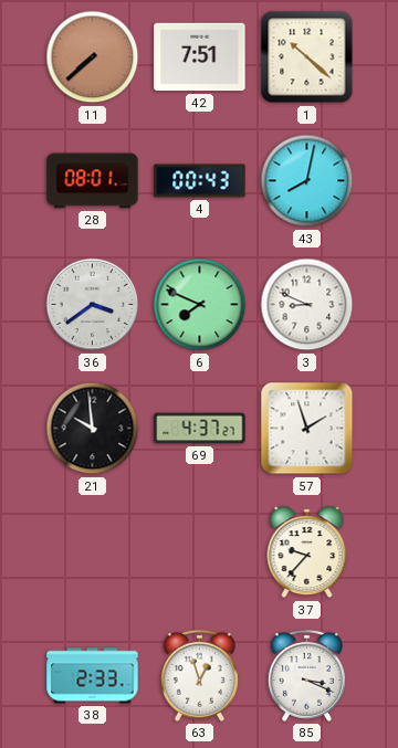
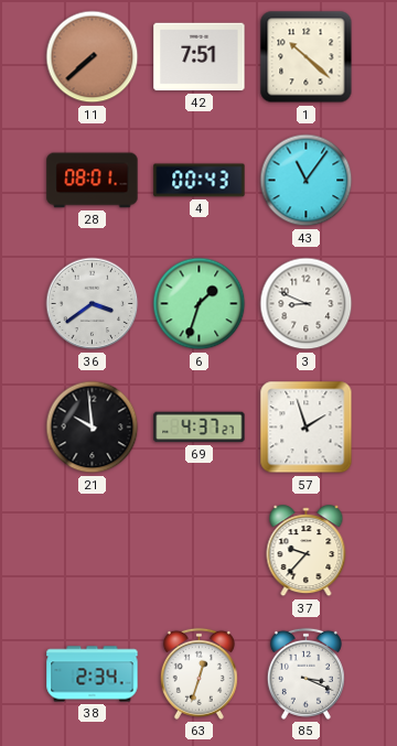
43: 8:02 -> 11:06 (307, 181)
6: 7:49 -> 1:33 (200, 304)
38: 2:33 -> 2:34 (93, 674)
63: 12:57 -> 12:33 (198, 673)
